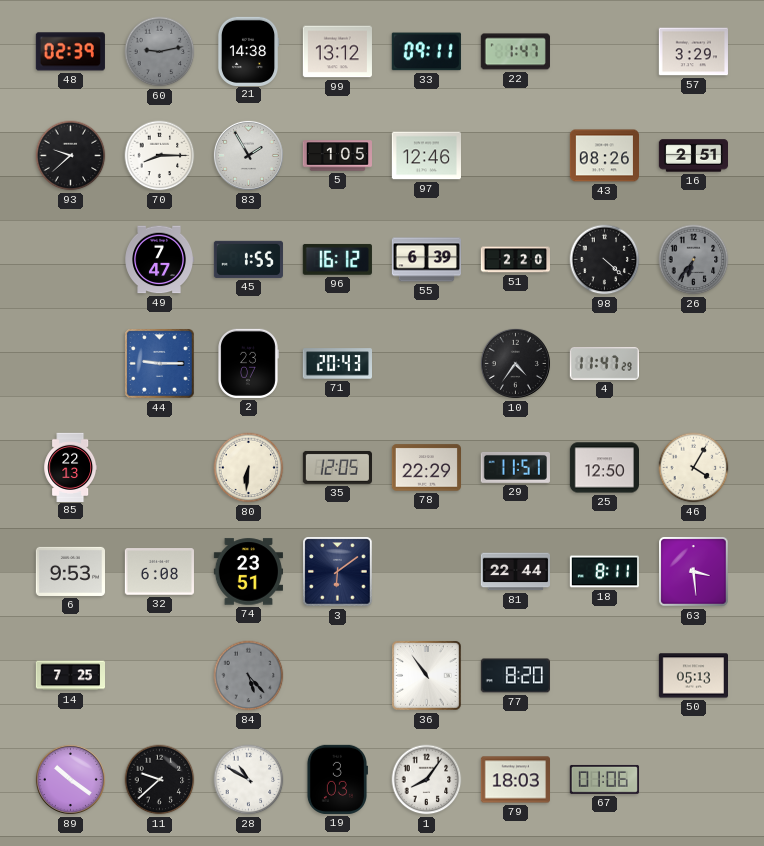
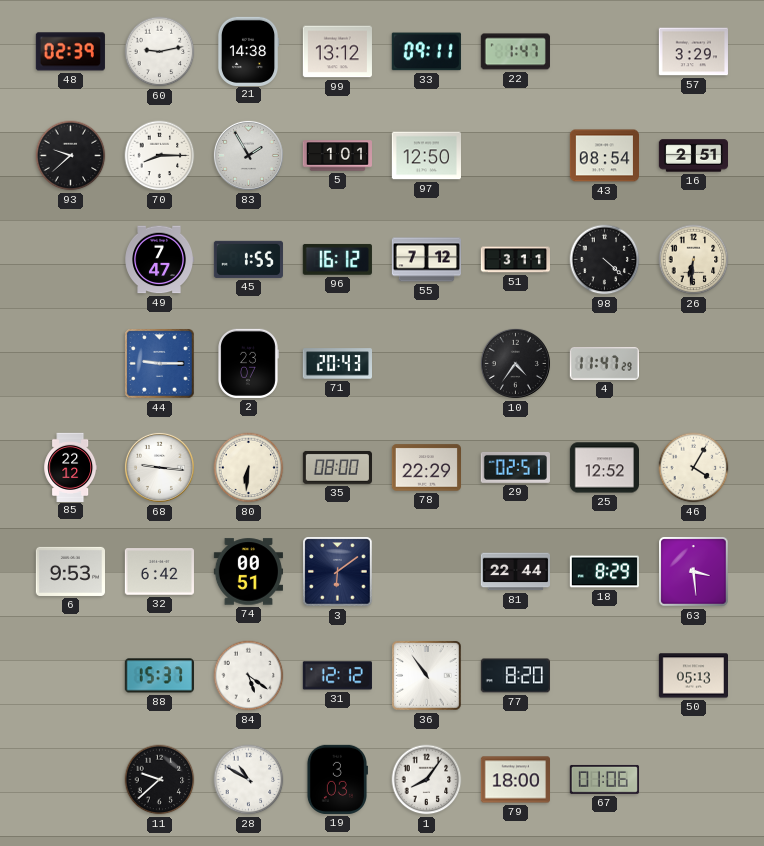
60 dial: grey -> white (160, 52)
5: 1:05 -> 1:01 (337, 156)
97: 12:46 -> 12:50 (426, 156)
43: 08:26 -> 08:54 (604, 156)
55: 6:39 -> 7:12 (426, 260)
51: 2:20 -> 3:11 (515, 260)
26: 6:36 -> 6:31 (694, 260)
26 dial: grey -> cream (694, 260)
85: 22:13 -> 22:12 (71, 467)
68: none -> 9:16 (159, 467)
35: 12:05 -> 08:00 (337, 467)
29: 11:51 -> 02:51 (515, 467)
25: 12:50 -> 12:52 (604, 468)
32: 6:08 -> 6:42 (159, 572)
74: 23:51 -> 00:51 (248, 572)
18: 8:11 -> 8:29 (604, 572)
14: 7:25 -> none (70, 676)
88: none -> 15:37 (159, 676)
84: 5:23 -> 5:21 (249, 676)
84 dial: grey -> white (249, 676)
31: none -> 12:12 (337, 676)
89: 10:21 -> none (70, 779)
79: 18:03 -> 18:00 (515, 780)
